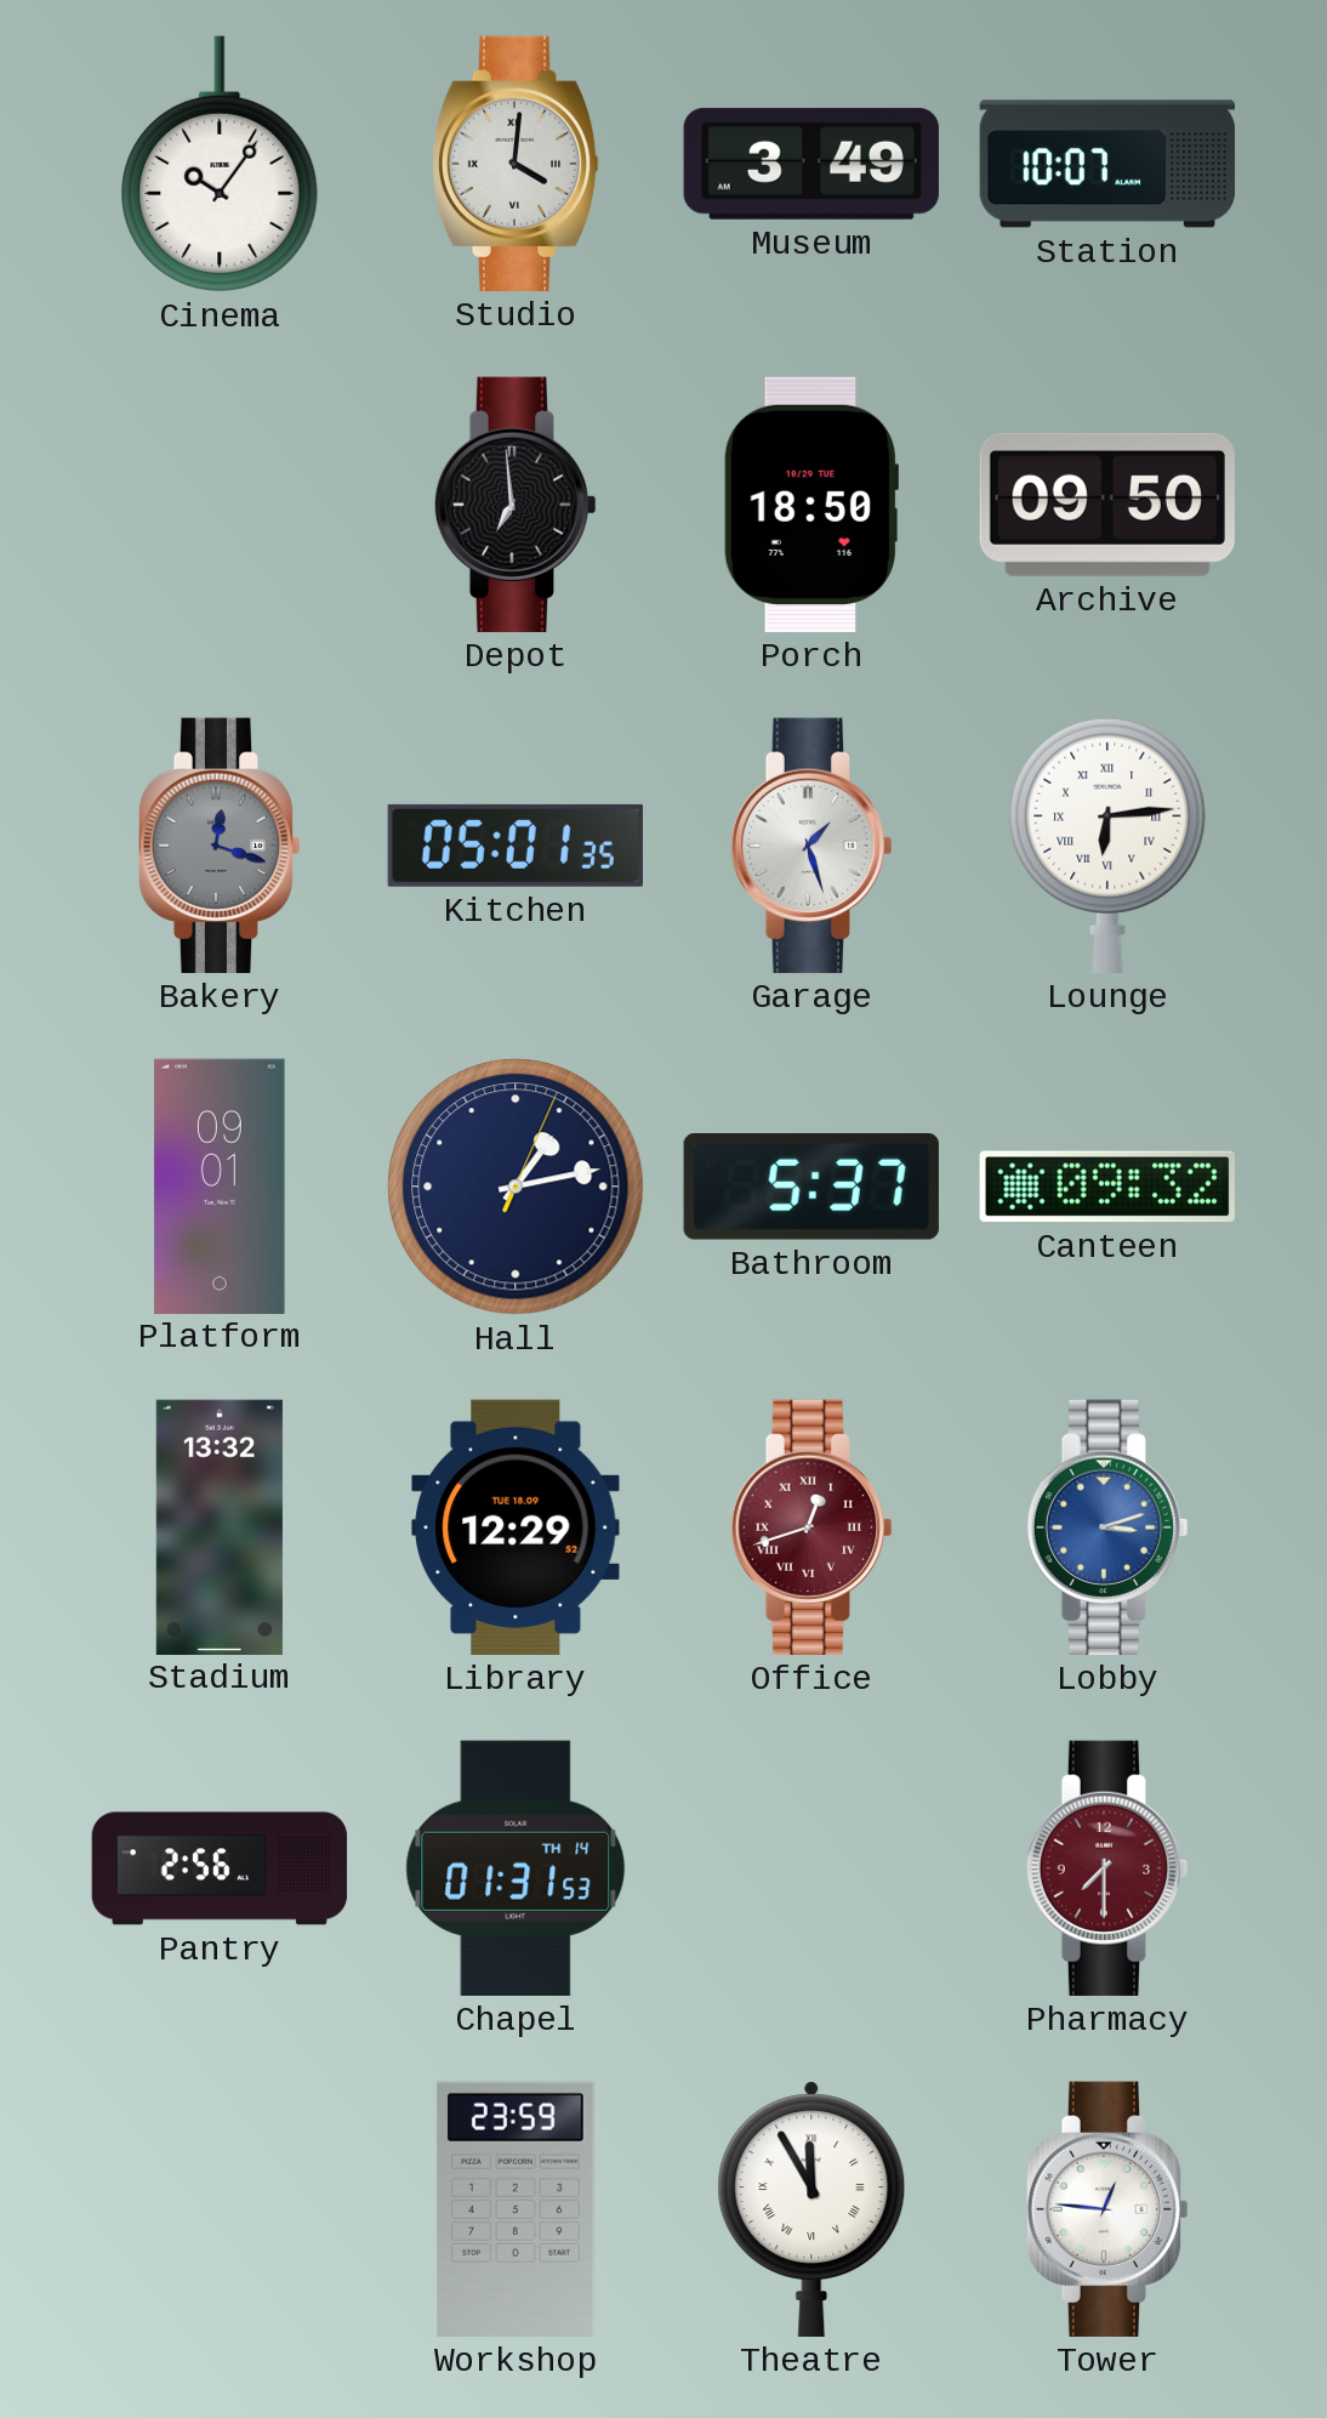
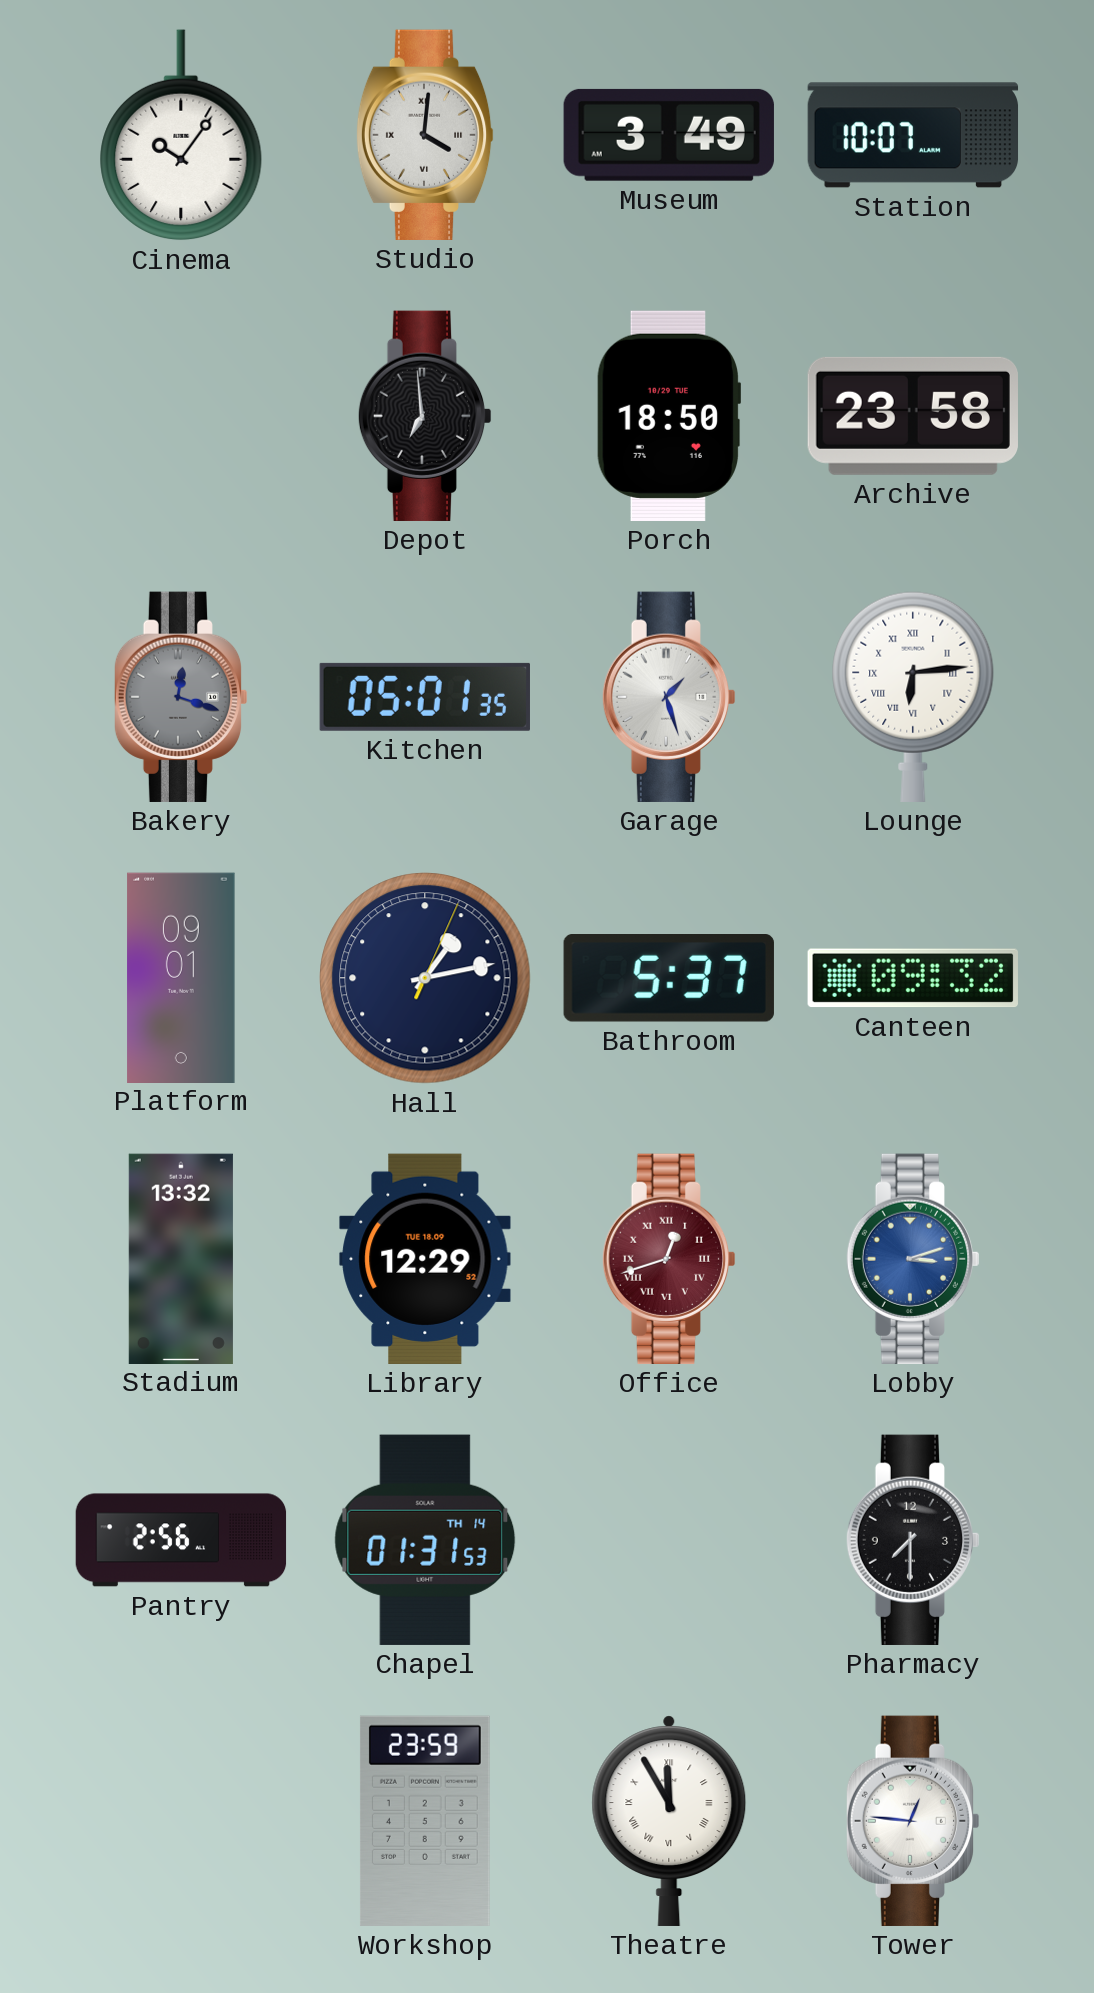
Archive: 09:50 -> 23:58 (913, 416)
Pharmacy dial: burgundy -> black (913, 1540)
